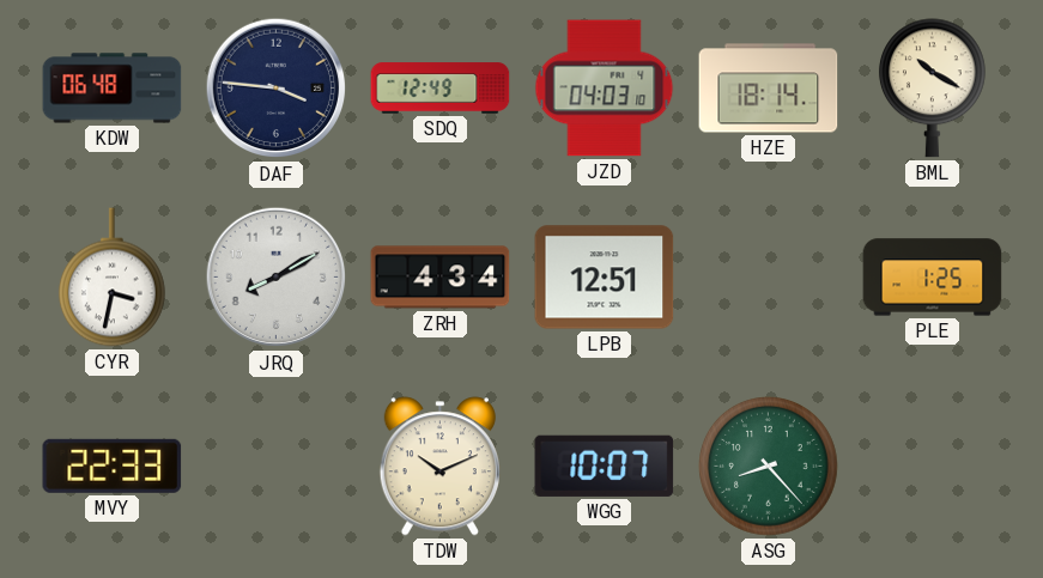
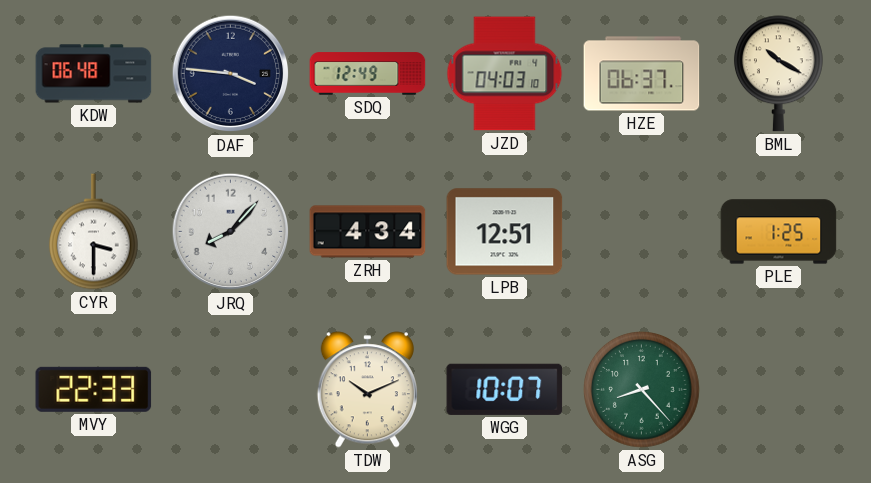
HZE: 18:14 -> 06:37 (642, 74)
CYR: 3:32 -> 3:30 (93, 232)
JRQ: 8:10 -> 8:07 (231, 232)
